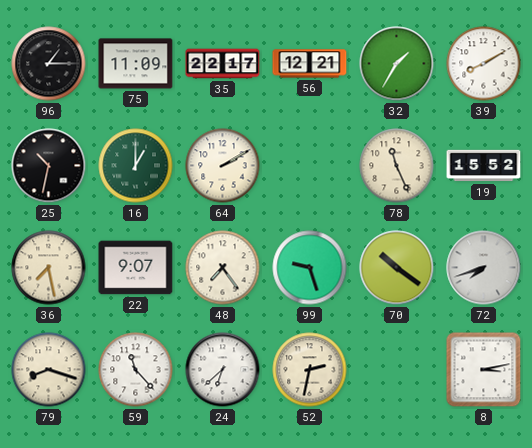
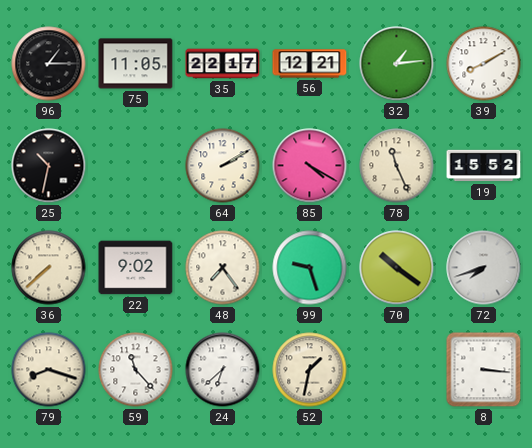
75: 11:09 -> 11:05 (136, 64)
32: 1:35 -> 1:14 (397, 64)
16: 1:00 -> none (136, 166)
85: none -> 4:20 (310, 166)
36: 7:28 -> 7:38 (49, 268)
22: 9:07 -> 9:02 (136, 268)
52: 2:32 -> 1:32 (310, 370)
8: 3:13 -> 3:16 (484, 370)
